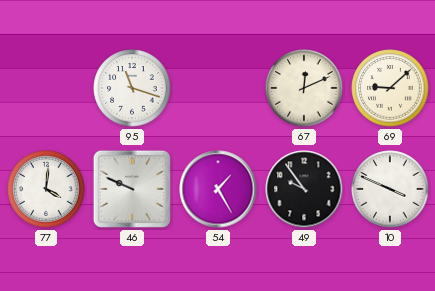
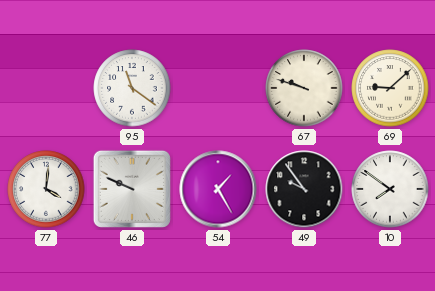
95: 11:18 -> 11:21 (132, 88)
67: 12:11 -> 9:48 (304, 88)
10: 3:49 -> 7:51 (390, 189)
